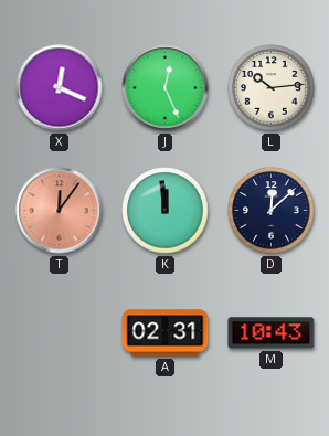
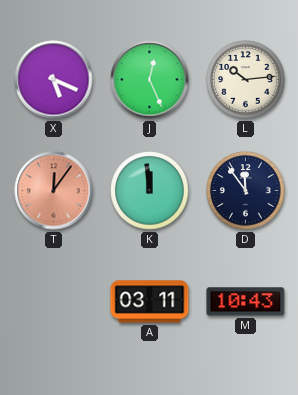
X: 12:19 -> 5:19 (54, 80)
D: 12:08 -> 11:54 (246, 191)
A: 02:31 -> 03:11 (150, 302)
